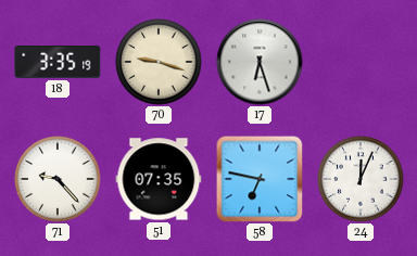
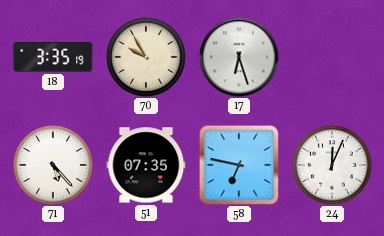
70: 9:18 -> 9:55 (146, 57)
71: 9:23 -> 5:23 (53, 165)
